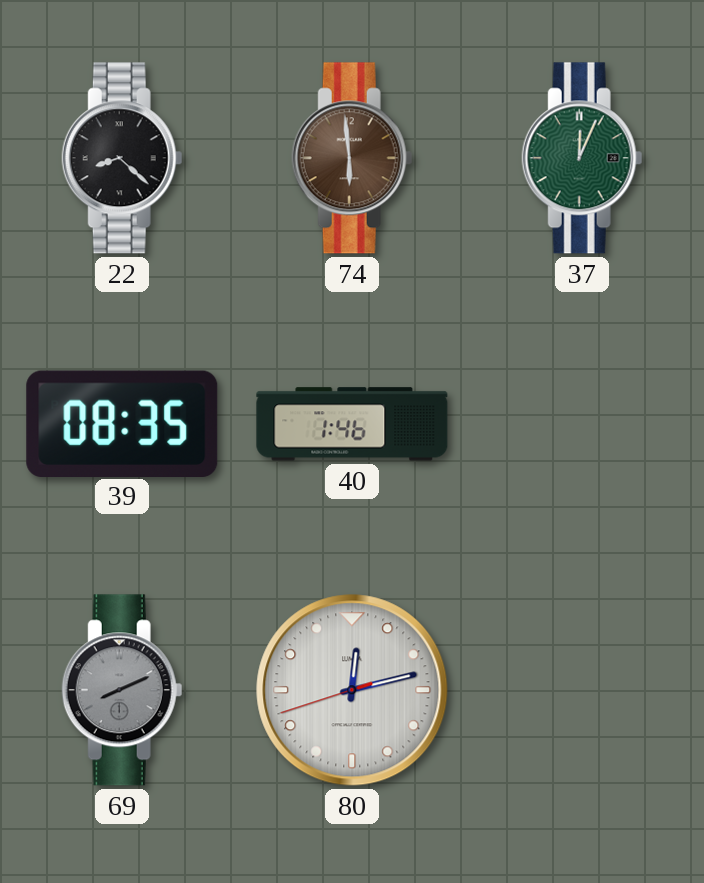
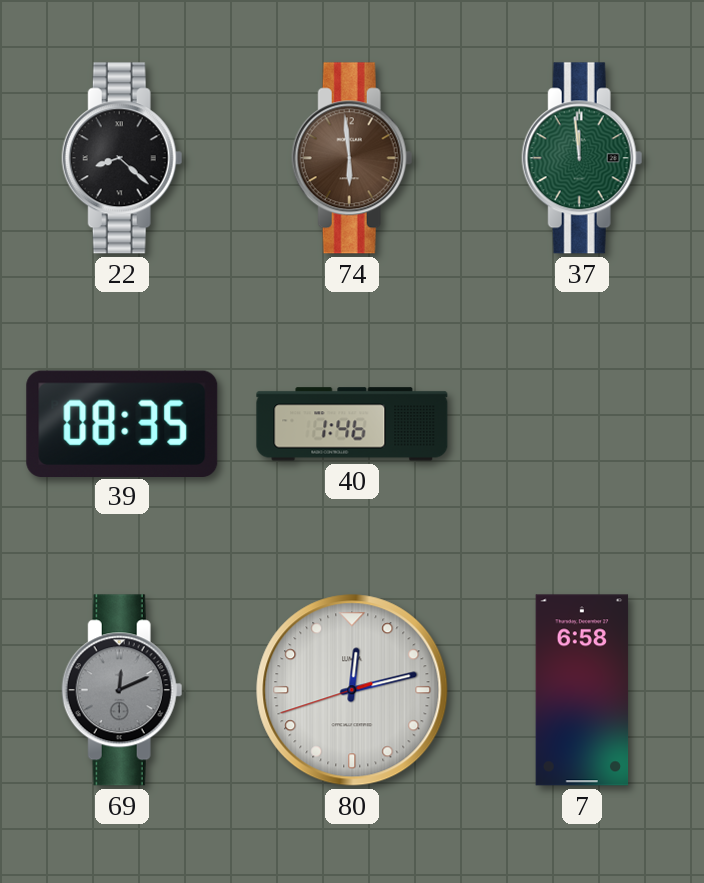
37: 12:04 -> 11:59 (582, 158)
69: 8:11 -> 12:11 (122, 690)
7: none -> 6:58 (582, 690)
